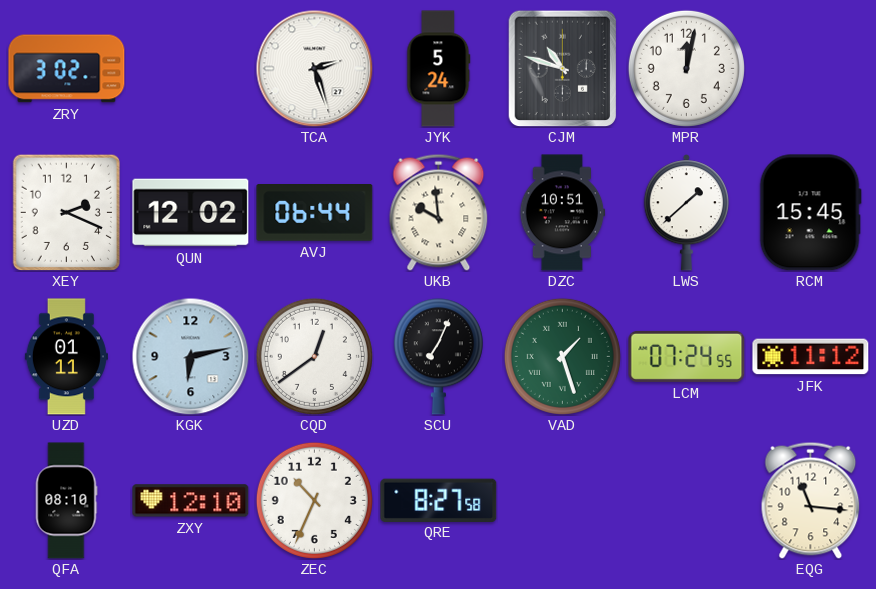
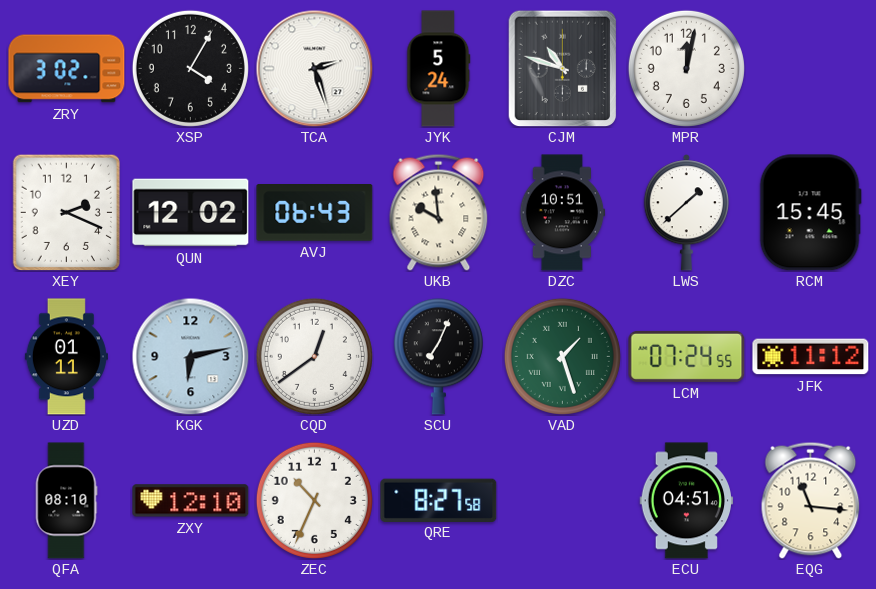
XSP: none -> 4:05 (190, 68)
AVJ: 06:44 -> 06:43 (315, 213)
ECU: none -> 04:51 (687, 501)
